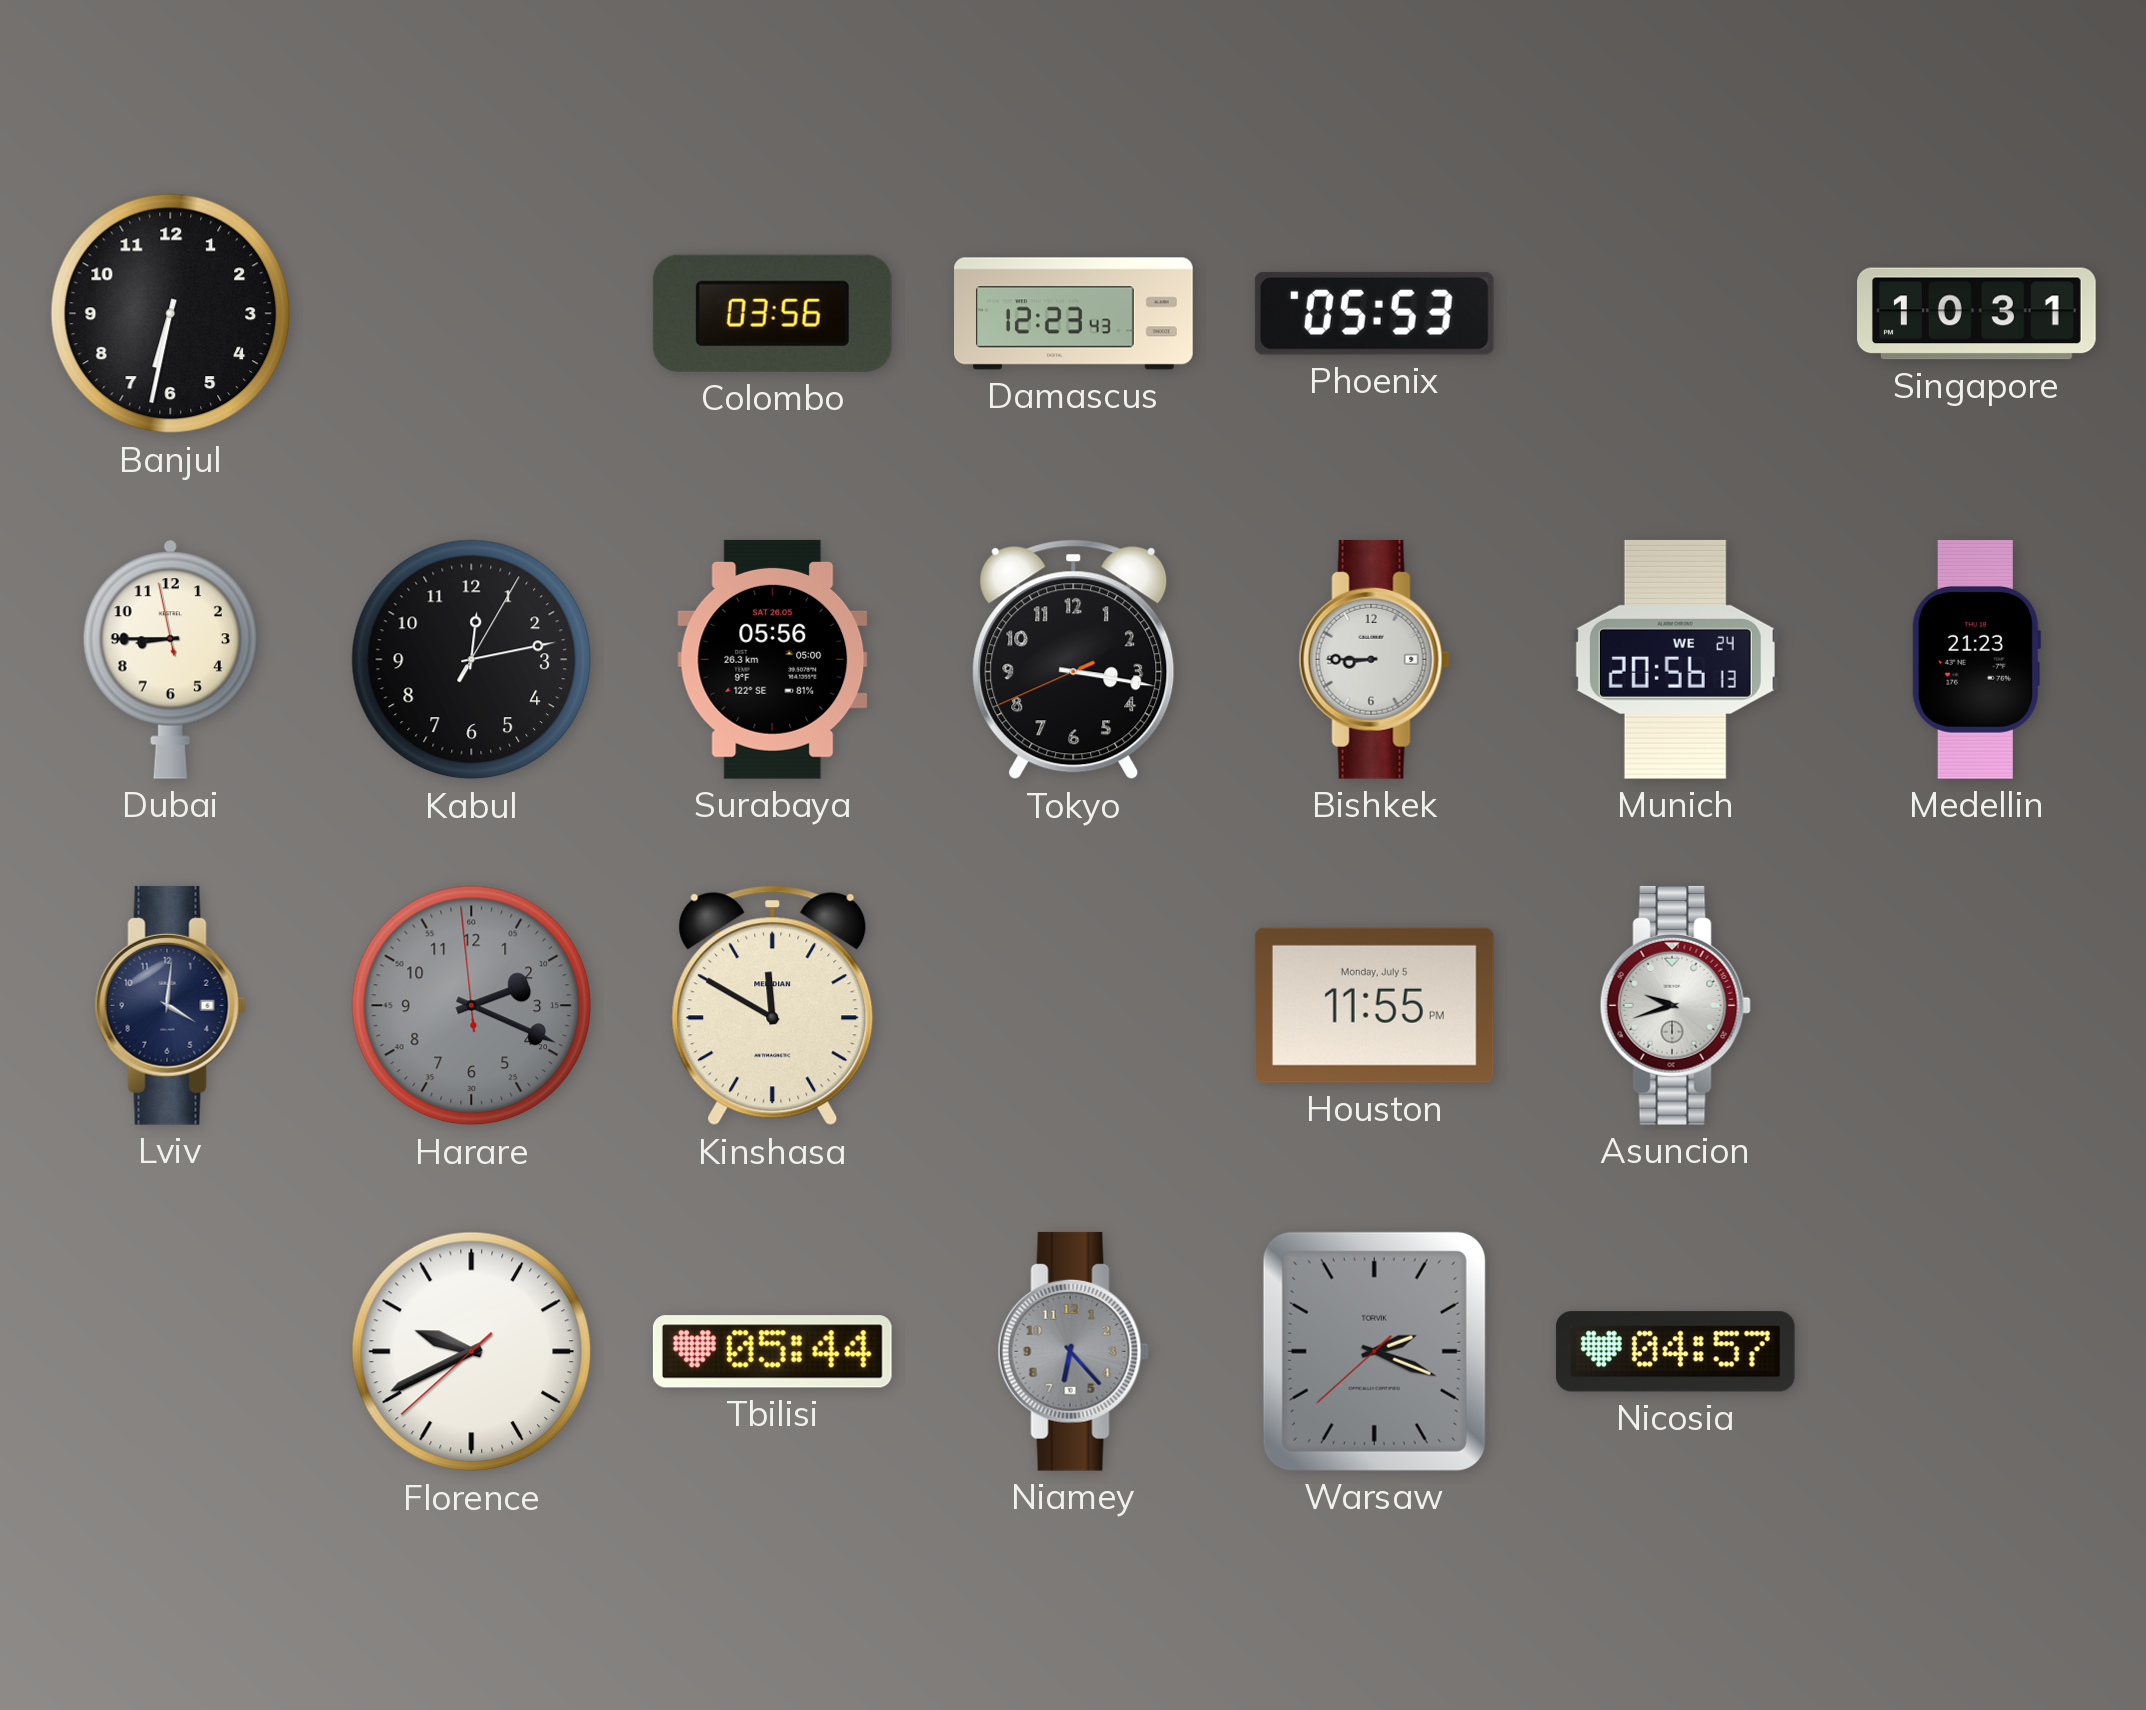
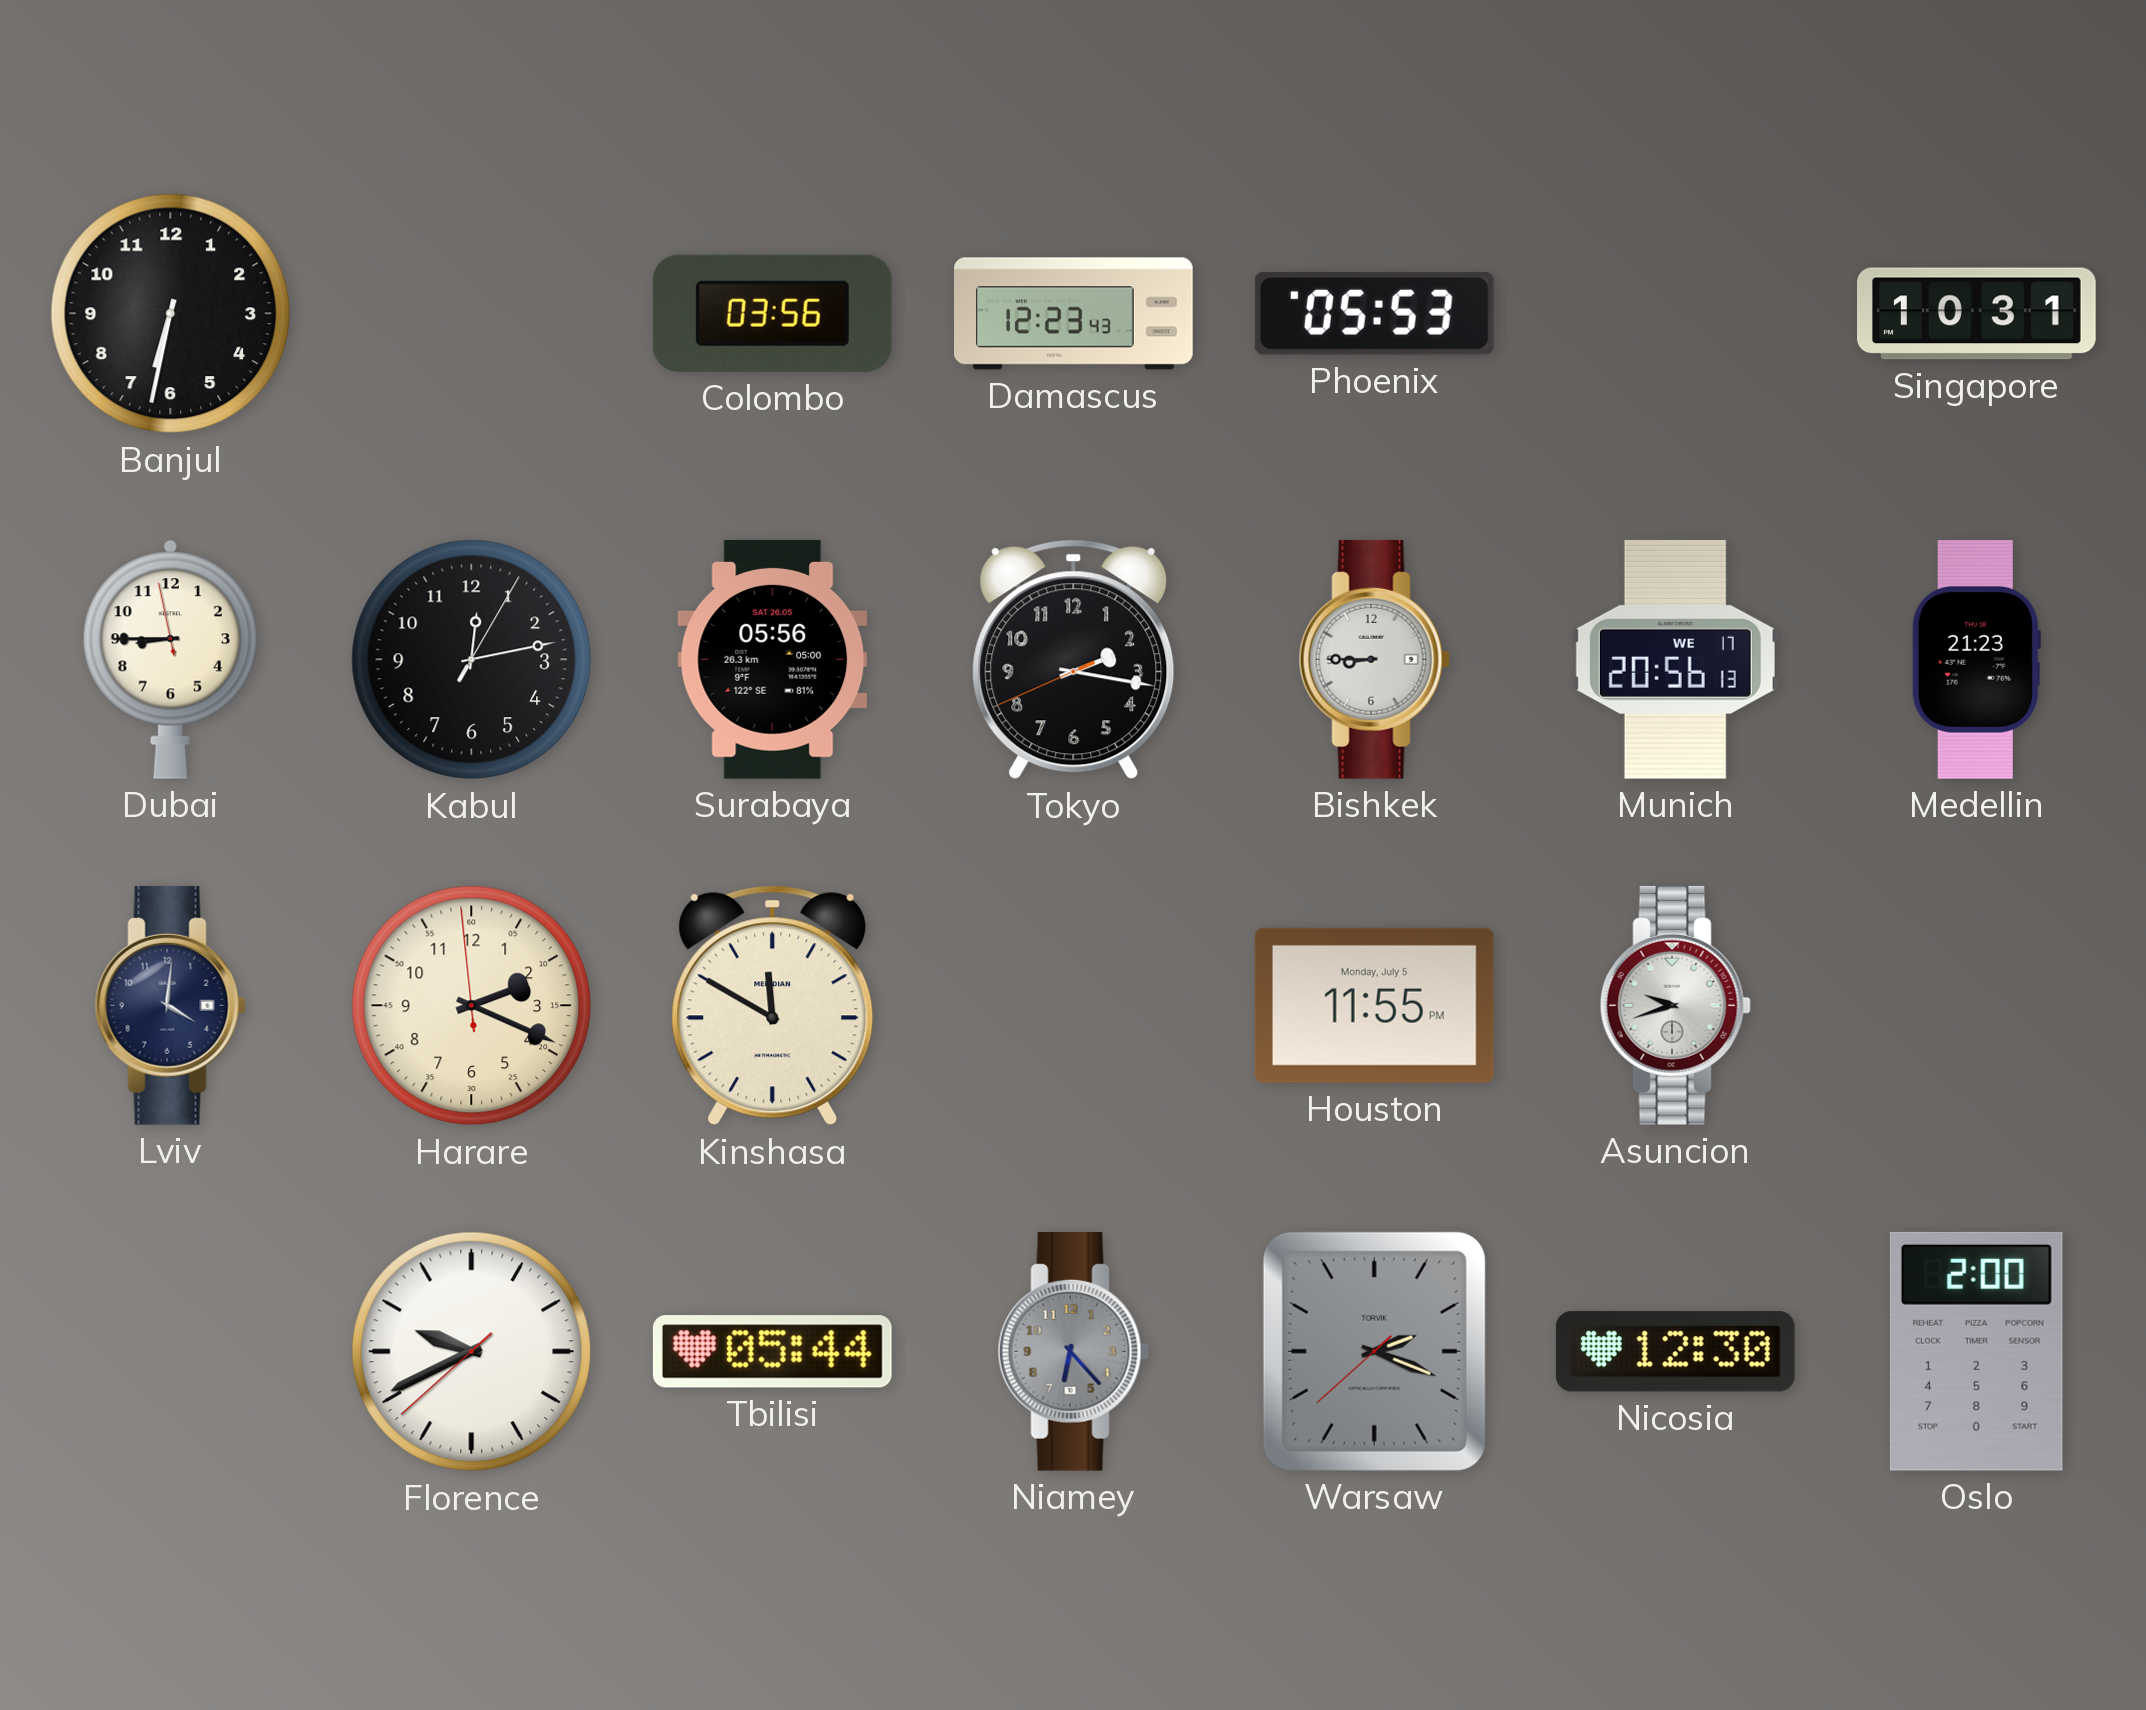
Tokyo: 3:16 -> 2:16 (1074, 660)
Munich date: WE 24 -> WE 17 (1675, 659)
Harare dial: grey -> cream (472, 1006)
Nicosia: 04:57 -> 12:30 (1675, 1352)
Oslo: none -> 2:00 (1976, 1351)
